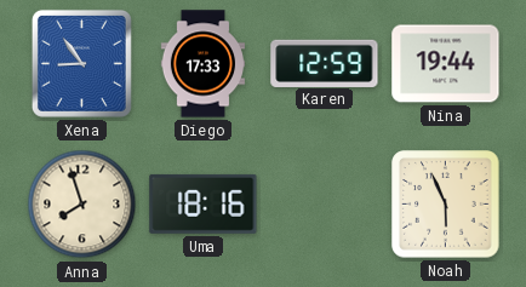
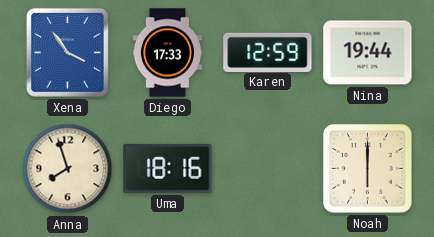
Xena: 8:54 -> 3:54 (67, 52)
Noah: 5:56 -> 6:00 (368, 169)
